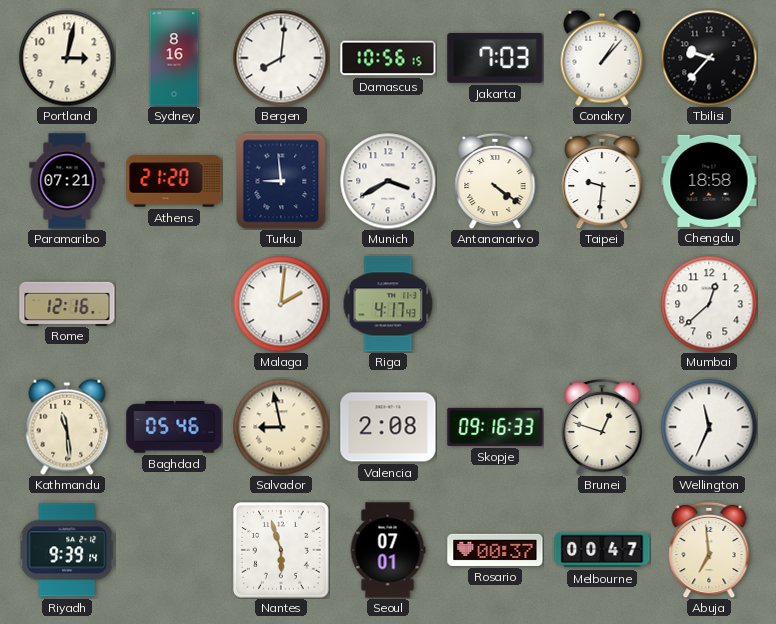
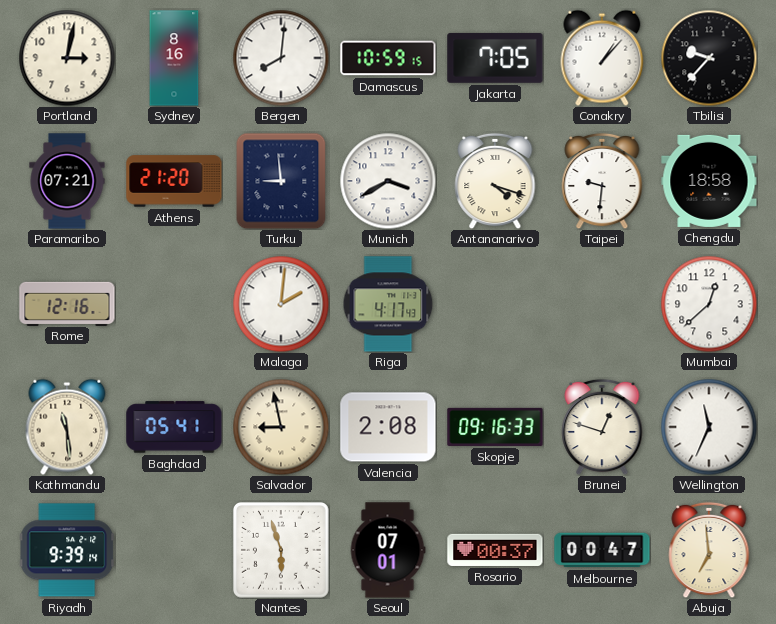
Damascus: 10:56 -> 10:59 (388, 58)
Jakarta: 7:03 -> 7:05 (495, 58)
Antananarivo: 4:21 -> 4:18 (495, 181)
Baghdad: 05:46 -> 05:41 (174, 427)
